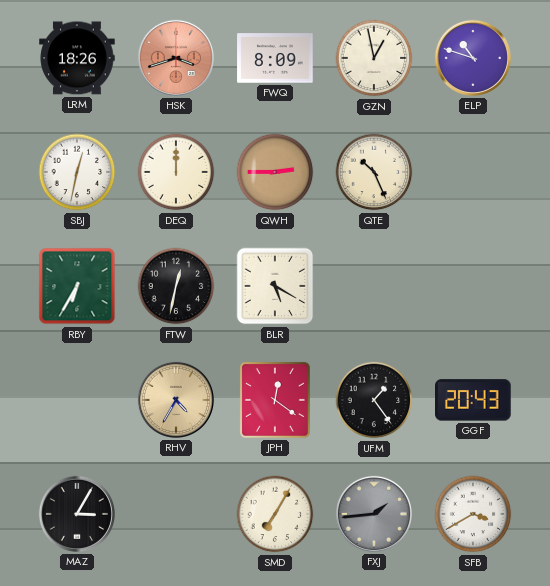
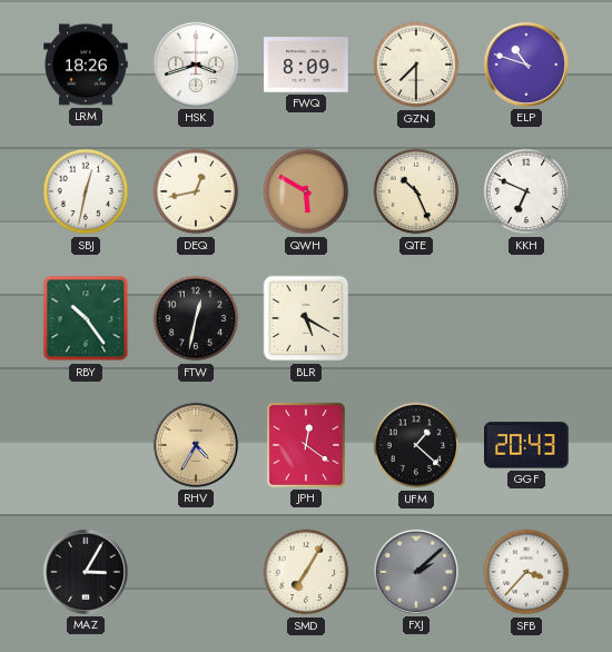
HSK dial: salmon -> white (196, 65)
GZN: 12:58 -> 7:30 (416, 65)
DEQ: 12:00 -> 12:43 (196, 191)
QWH: 2:45 -> 5:50 (306, 191)
KKH: none -> 6:49 (526, 191)
RBY: 6:35 -> 10:24 (86, 318)
UFM: 1:24 -> 1:22 (416, 445)
FXJ: 1:44 -> 2:08 (416, 572)
SFB: 3:40 -> 3:37 (526, 572)
